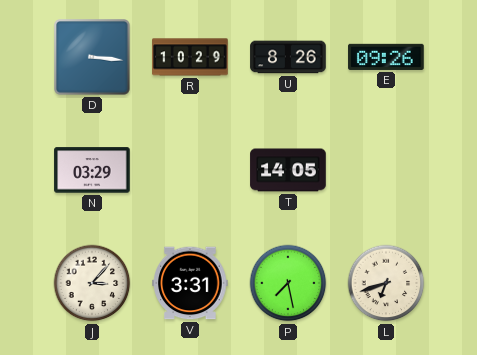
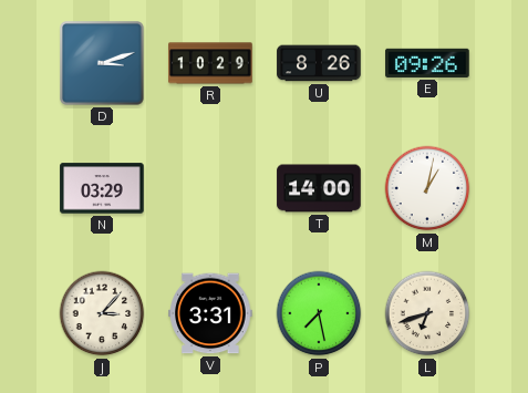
D: 3:16 -> 3:12 (102, 63)
T: 14:05 -> 14:00 (319, 188)
M: none -> 1:02 (427, 188)
